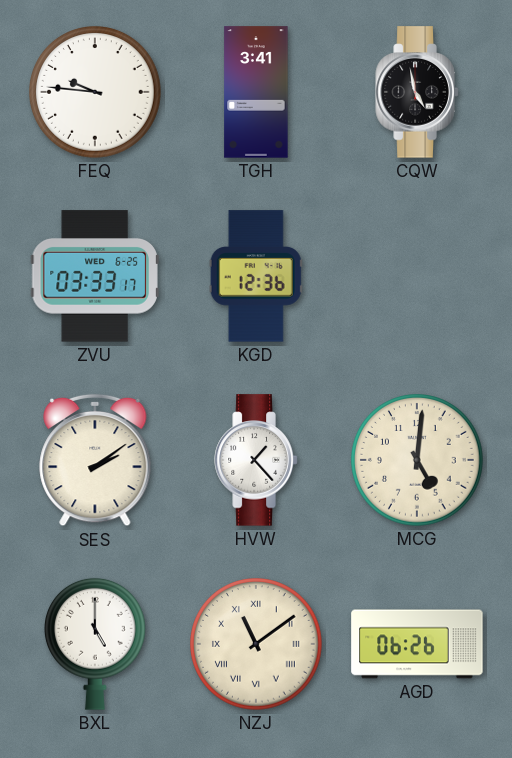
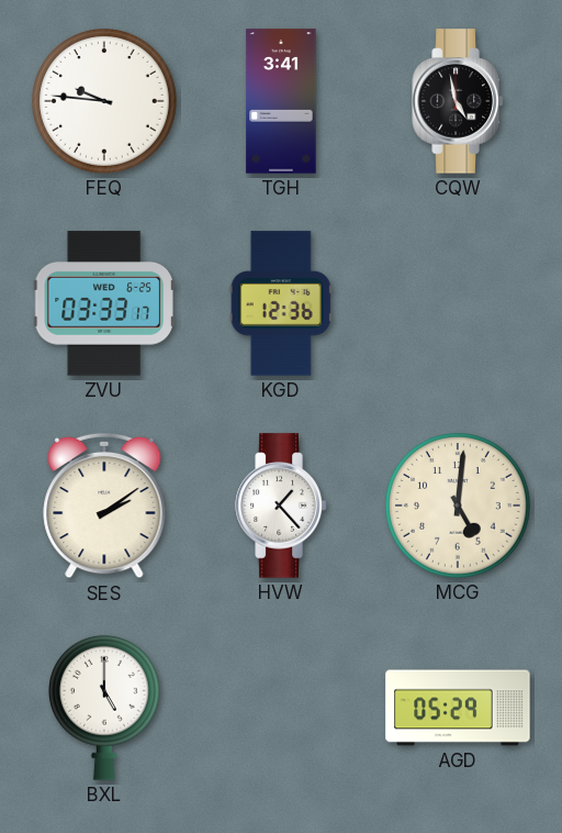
NZJ: 11:09 -> none (257, 645)
AGD: 06:26 -> 05:29 (458, 708)
